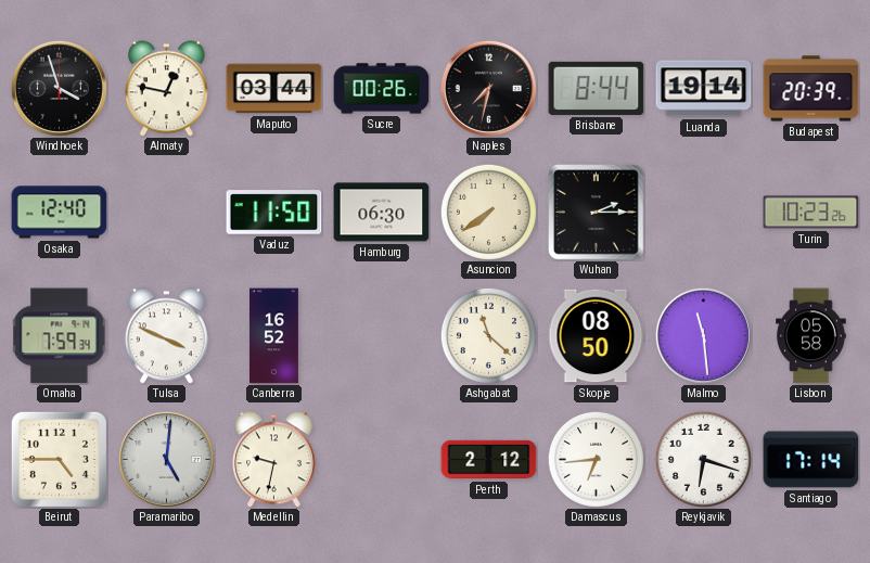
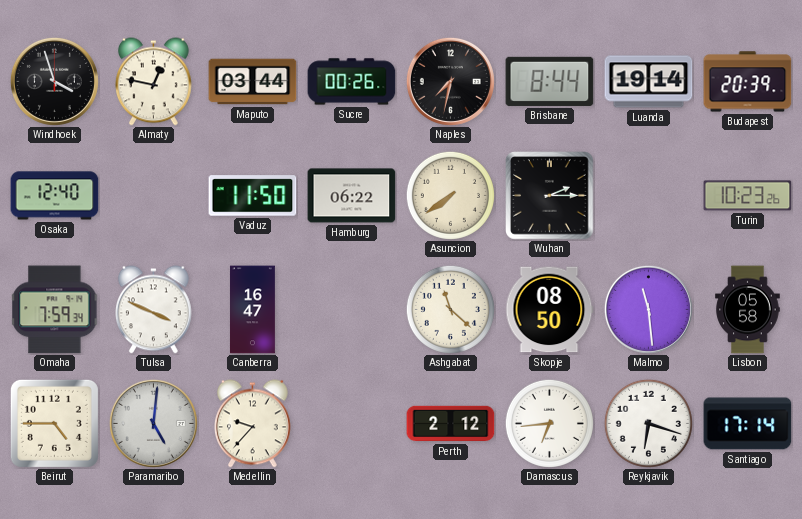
Hamburg: 06:30 -> 06:22 (352, 196)
Canberra: 16:52 -> 16:47 (252, 310)
Medellin: 9:32 -> 9:37 (253, 424)
